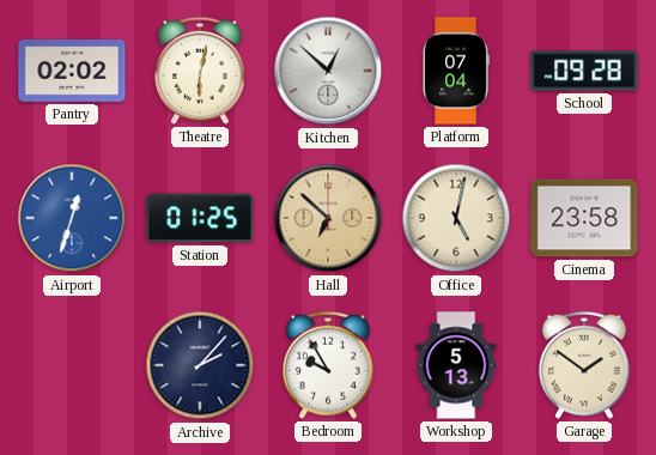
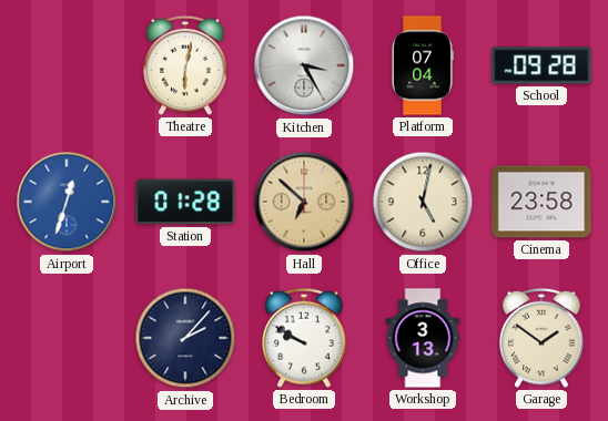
Pantry: 02:02 -> none (72, 72)
Kitchen: 12:52 -> 3:25 (304, 65)
Station: 01:25 -> 01:28 (185, 202)
Bedroom: 9:55 -> 9:50 (305, 338)
Workshop: 5:13 -> 3:13 (423, 338)
